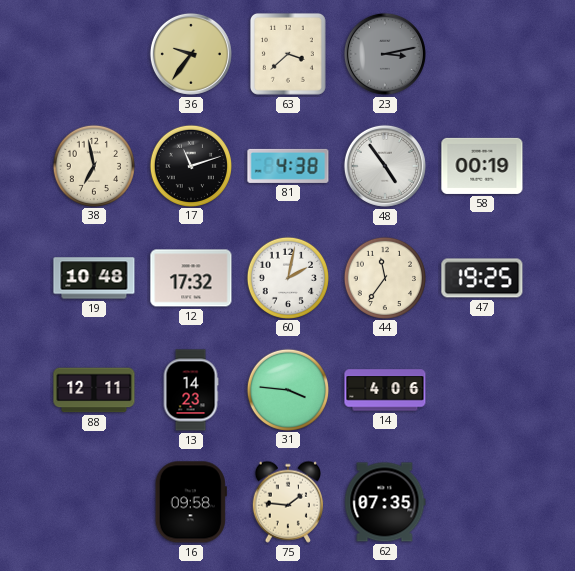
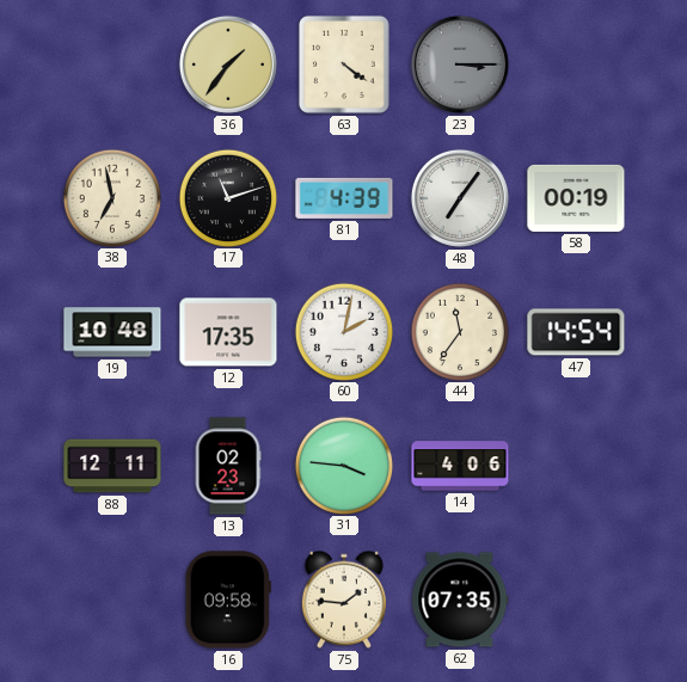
36: 9:36 -> 1:36 (228, 64)
63: 3:38 -> 4:21 (344, 64)
23: 3:13 -> 3:15 (460, 64)
81: 4:38 -> 4:39 (344, 198)
48: 4:54 -> 7:06 (460, 198)
12: 17:32 -> 17:35 (228, 332)
47: 19:25 -> 14:54 (576, 332)
13: 14:23 -> 02:23 (228, 466)
